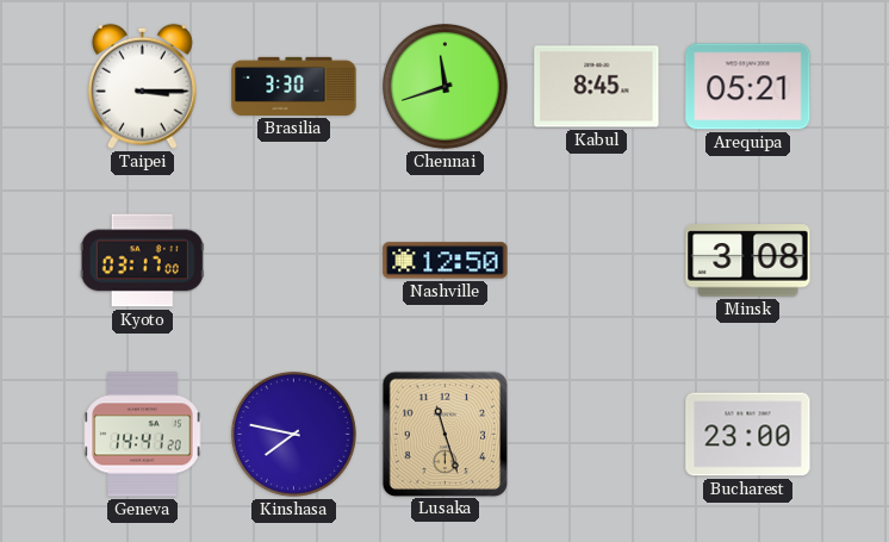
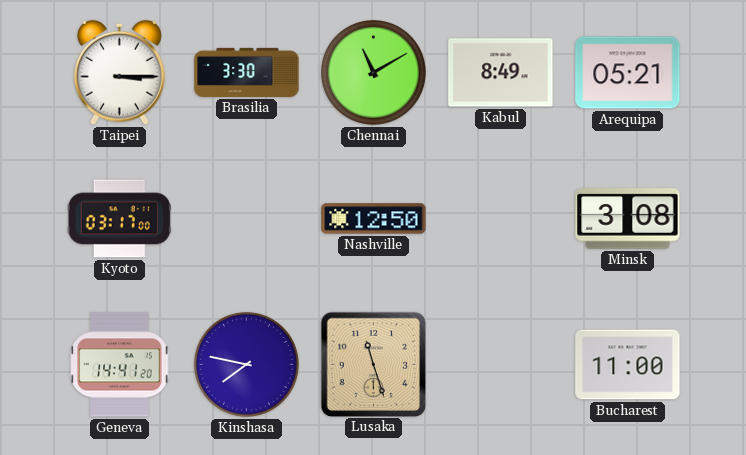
Chennai: 11:42 -> 11:10 (373, 72)
Kabul: 8:45 -> 8:49 (501, 73)
Bucharest: 23:00 -> 11:00 (628, 365)
